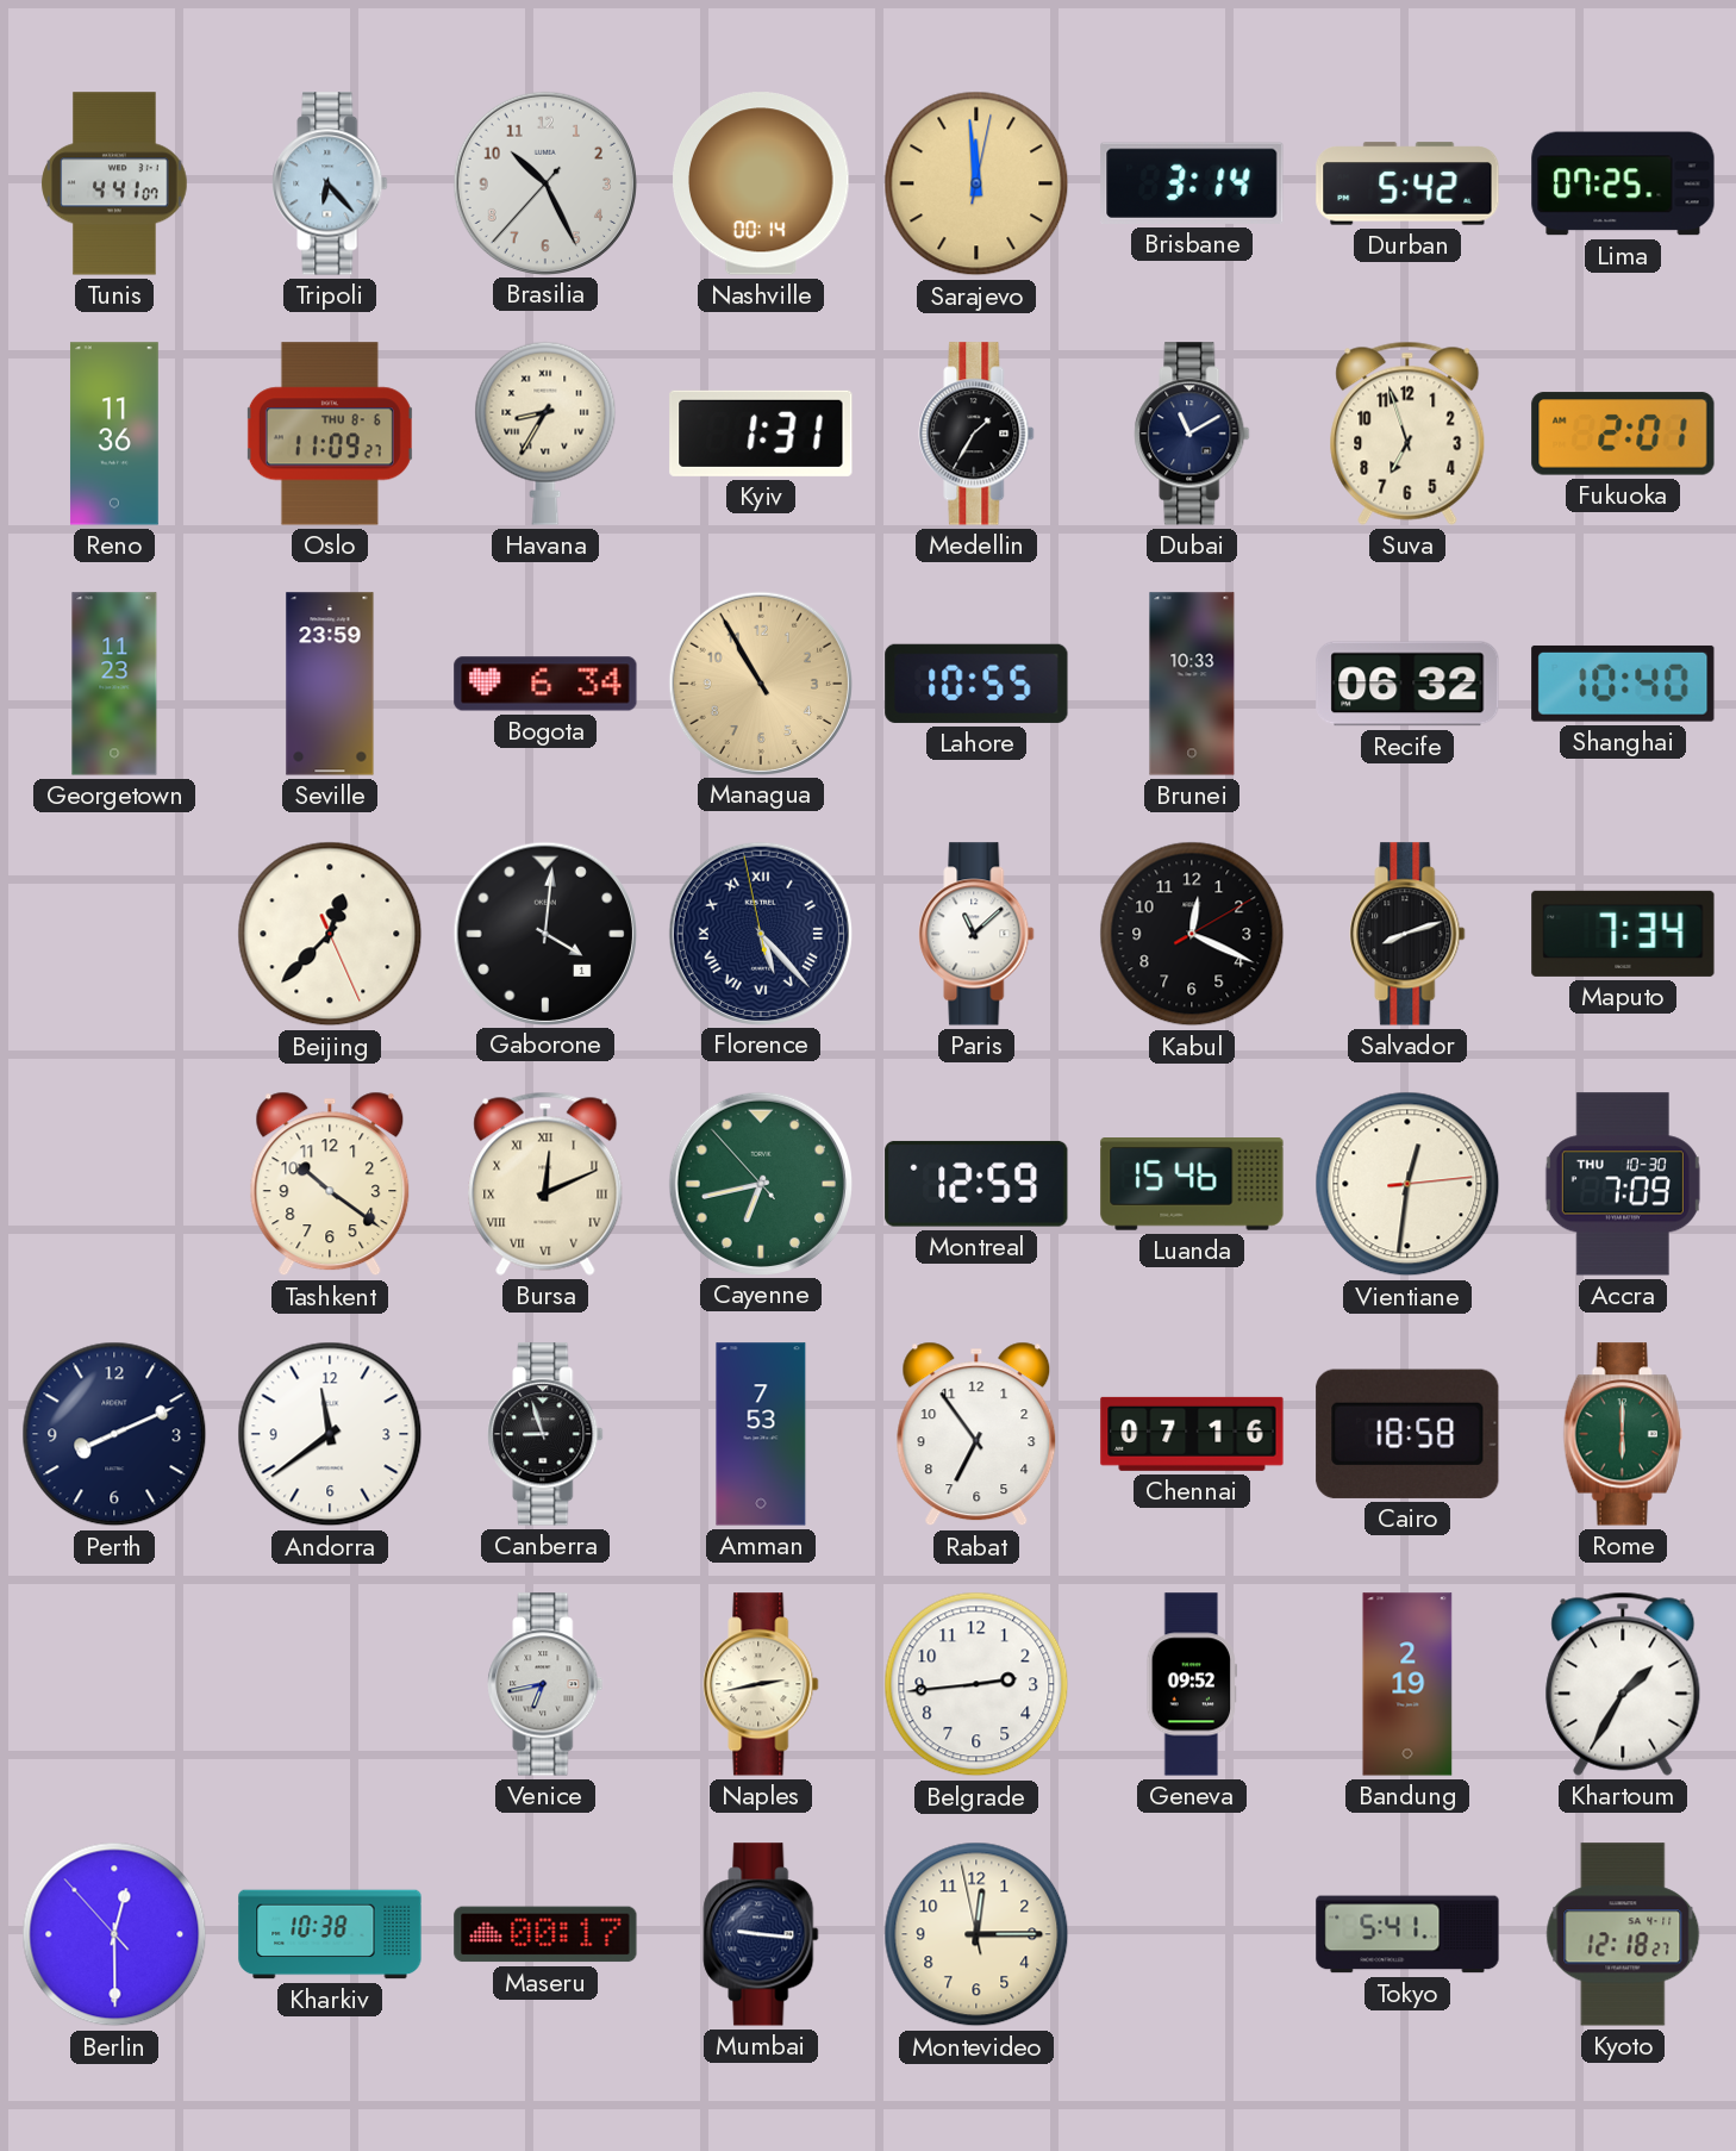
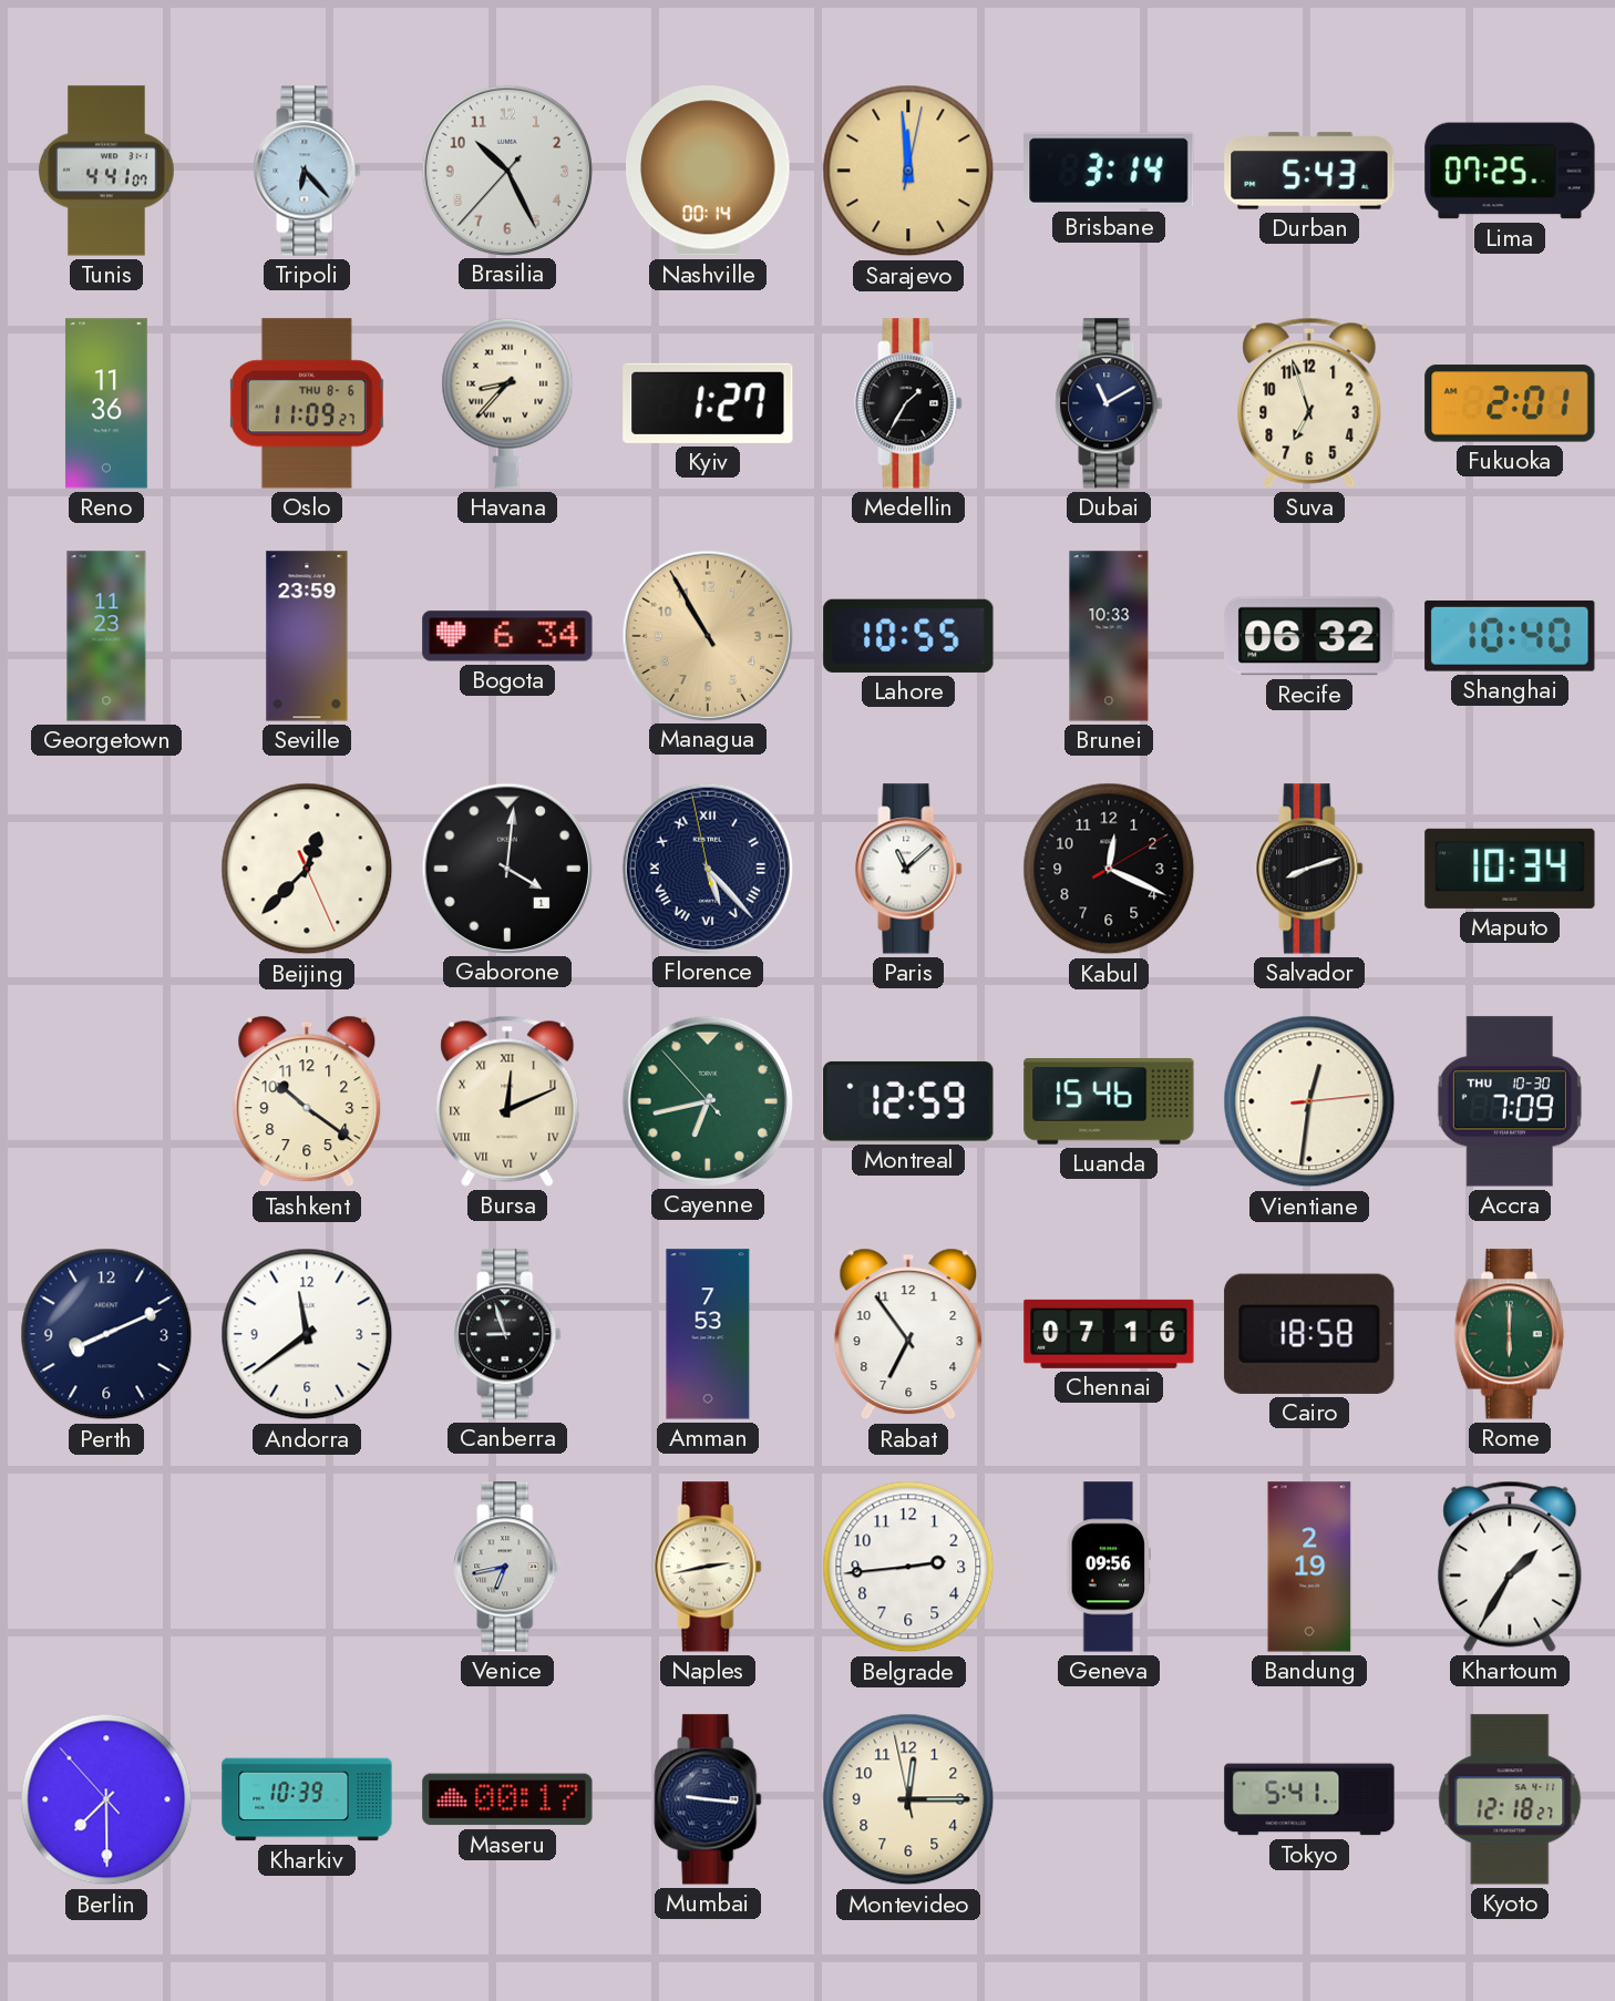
Durban: 5:42 -> 5:43 (1309, 171)
Havana: 8:35 -> 8:37 (507, 403)
Kyiv: 1:31 -> 1:27 (708, 403)
Maputo: 7:34 -> 10:34 (1510, 869)
Geneva: 09:52 -> 09:56 (1108, 1567)
Berlin: 12:29 -> 7:29 (106, 1799)
Kharkiv: 10:38 -> 10:39 (307, 1799)
